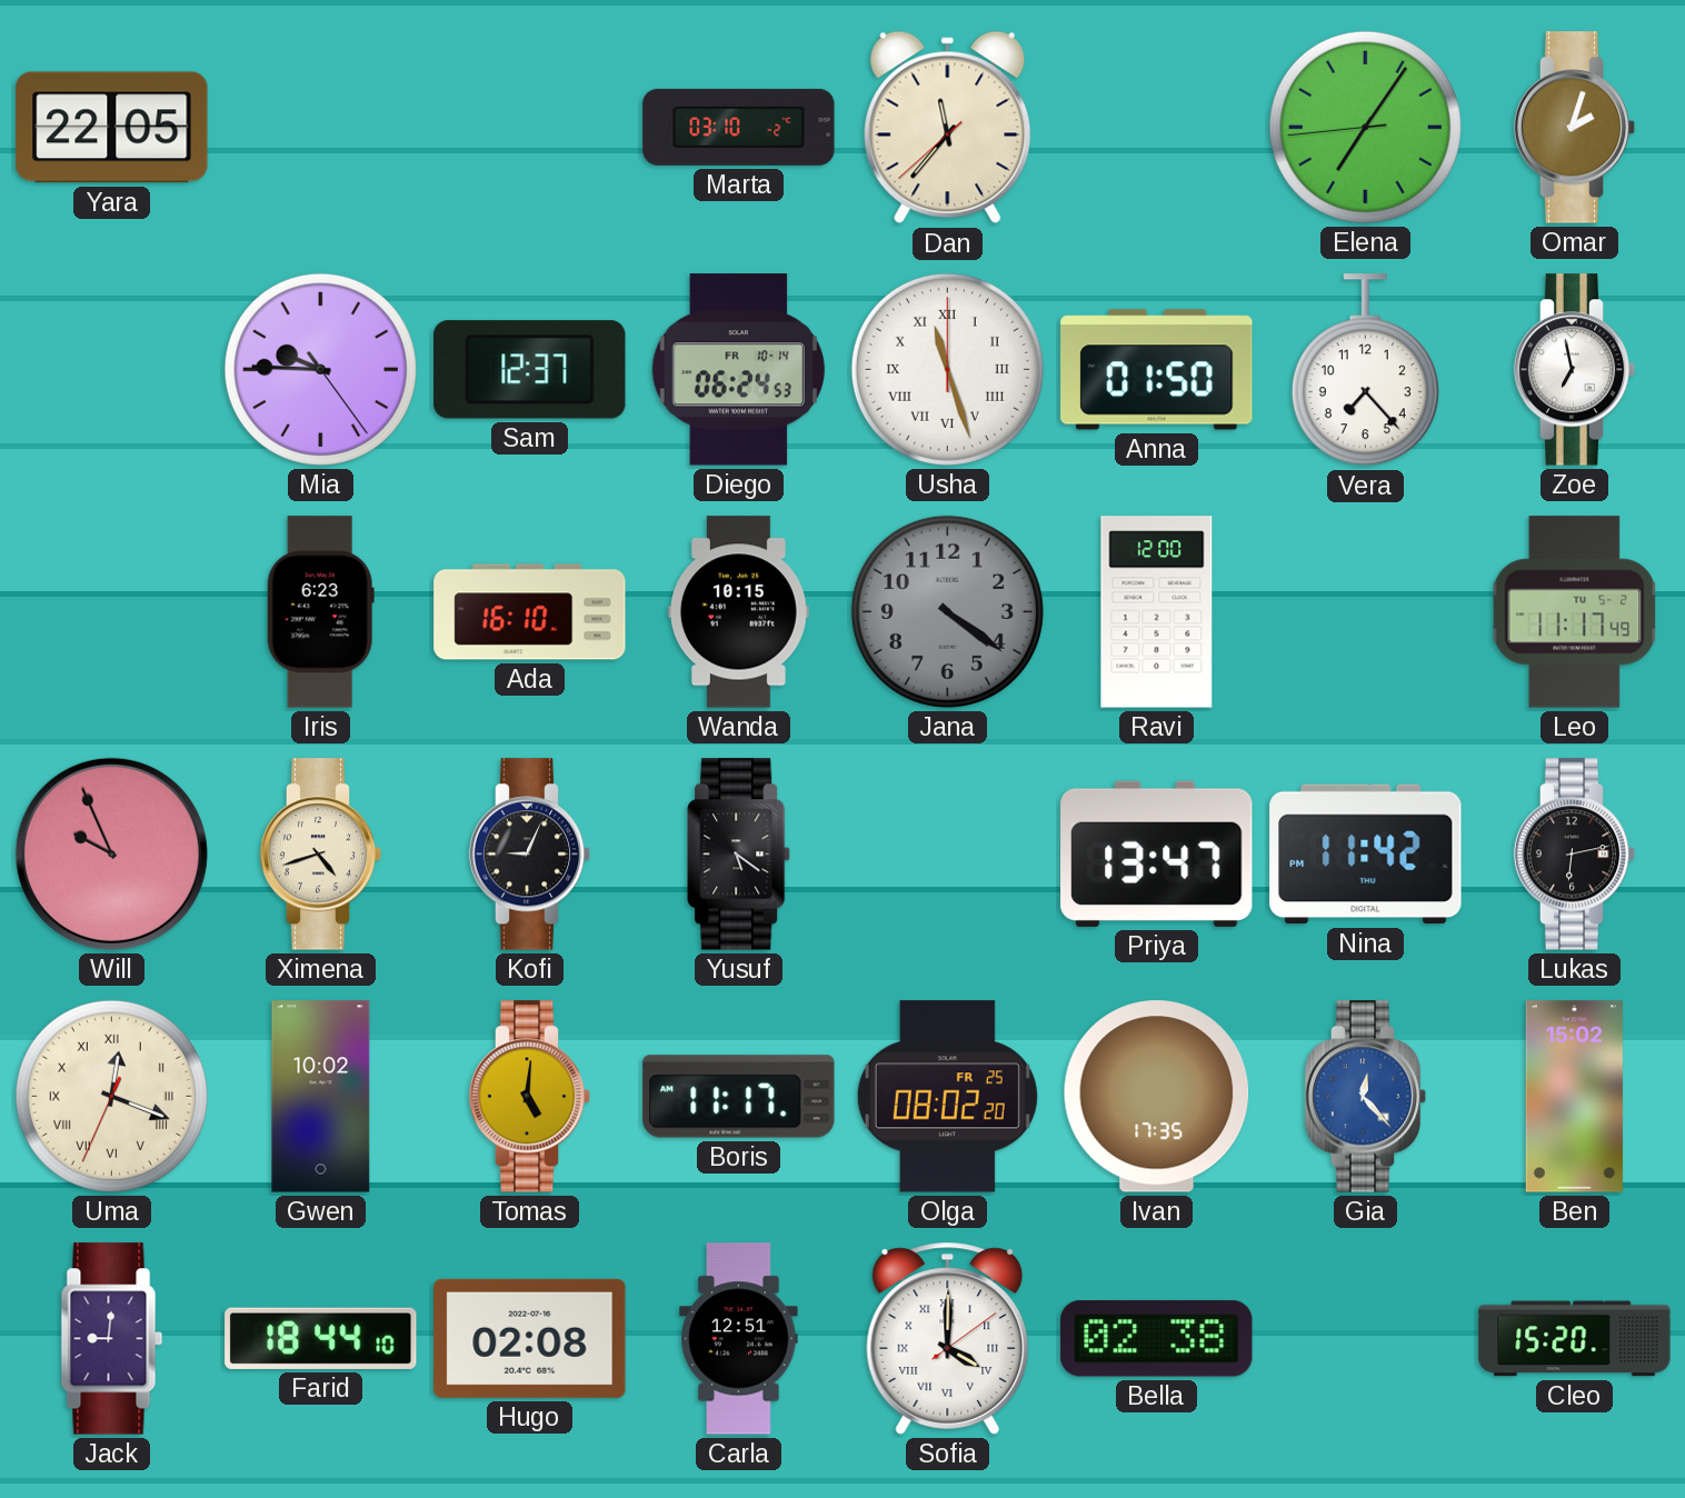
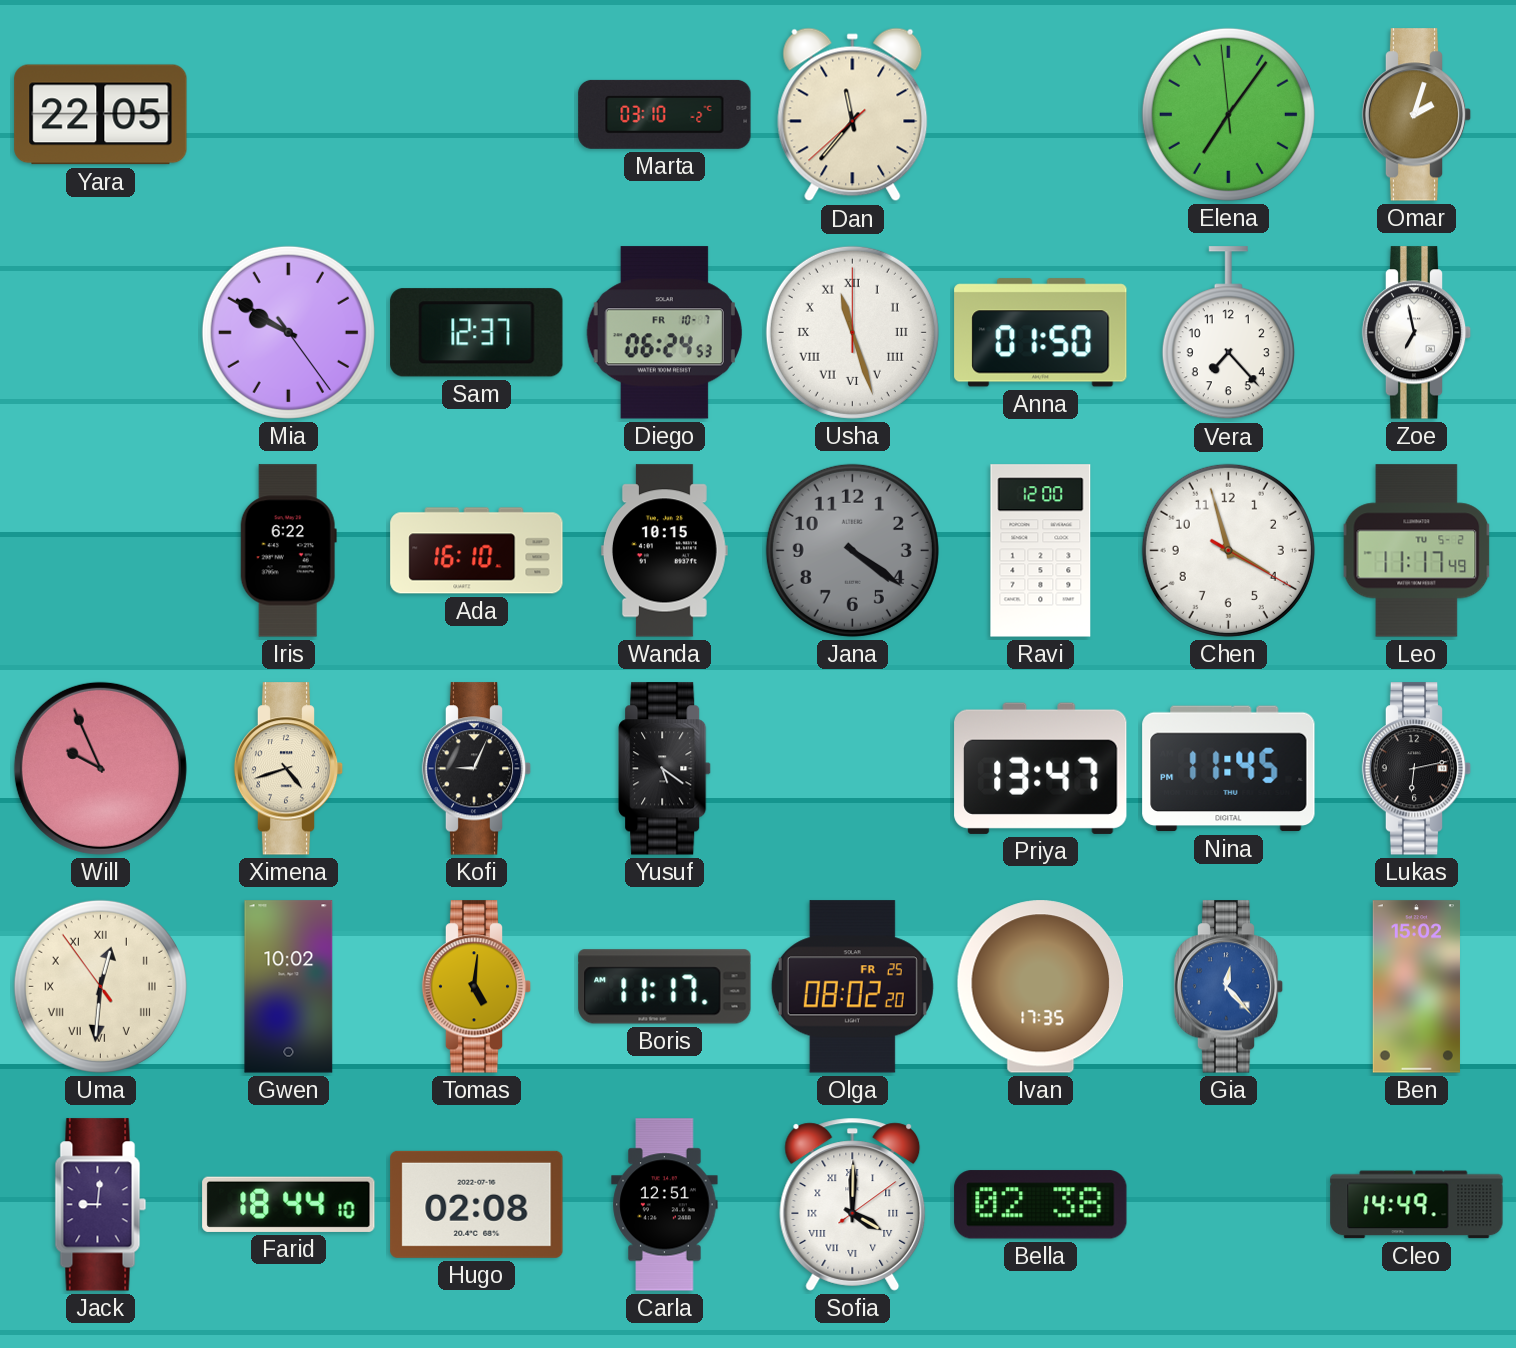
Elena: 7:05:44 -> 7:05:59 (1228, 114)
Mia: 9:45 -> 9:50 (288, 332)
Diego date: FR 10-14 -> FR 10-7 (664, 333)
Iris: 6:23 -> 6:22 (288, 551)
Chen: none -> 3:57 (1228, 550)
Nina: 11:42 -> 11:45 (1229, 769)
Uma: 12:18 -> 12:30 (100, 986)
Cleo: 15:20 -> 14:49 (1417, 1205)
